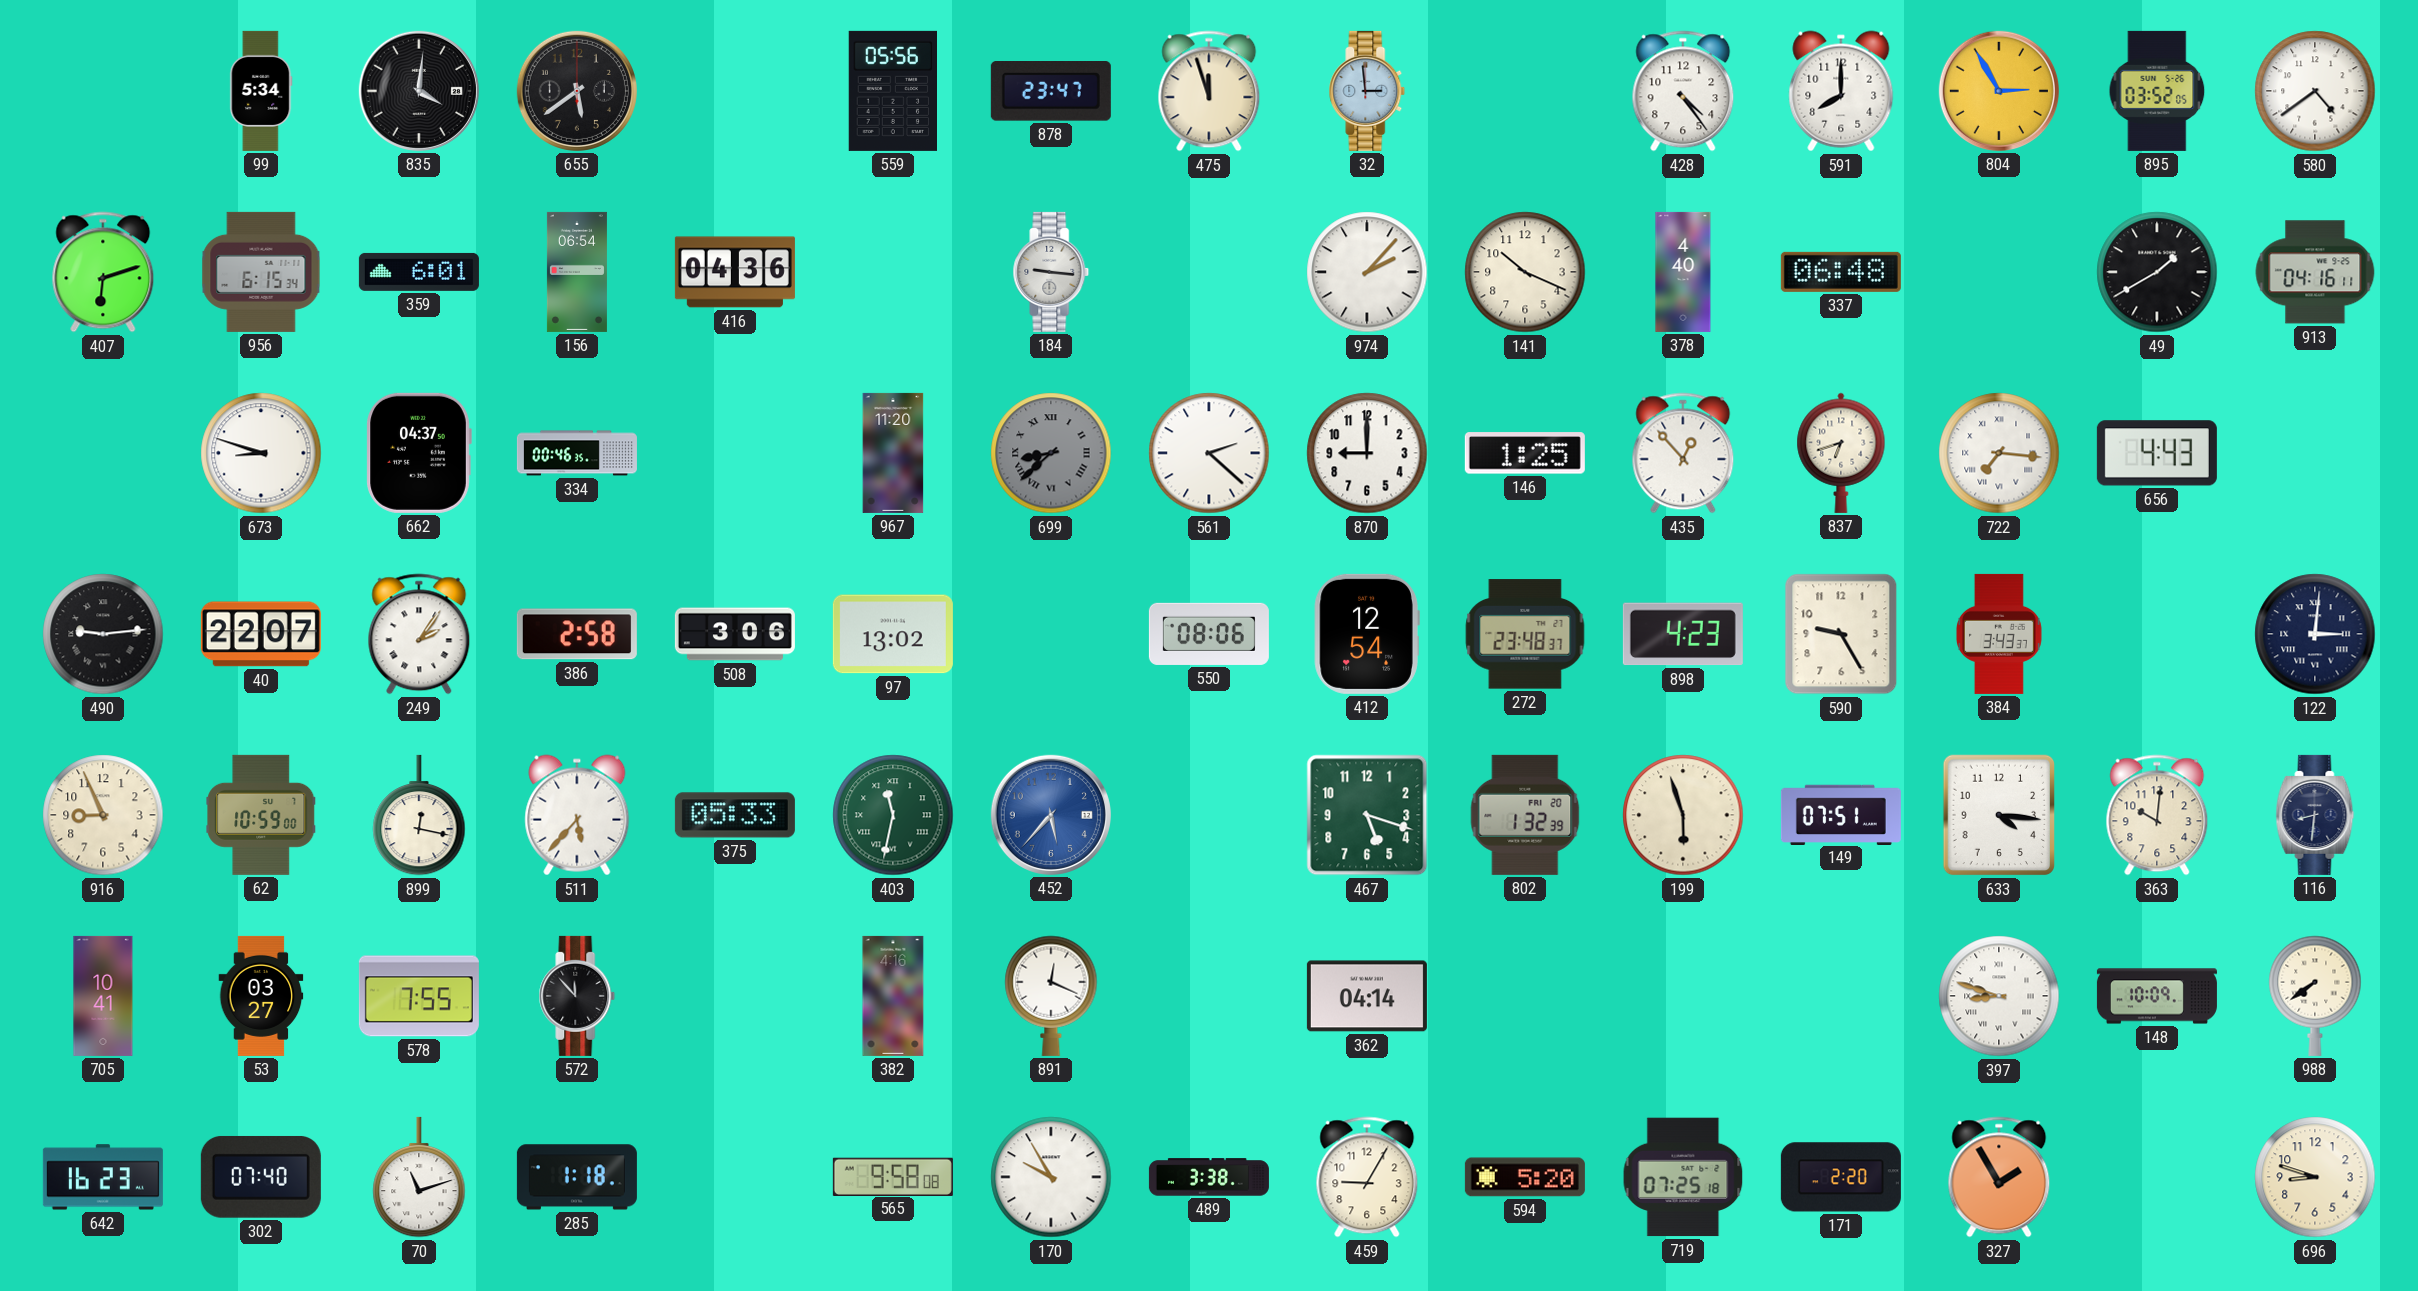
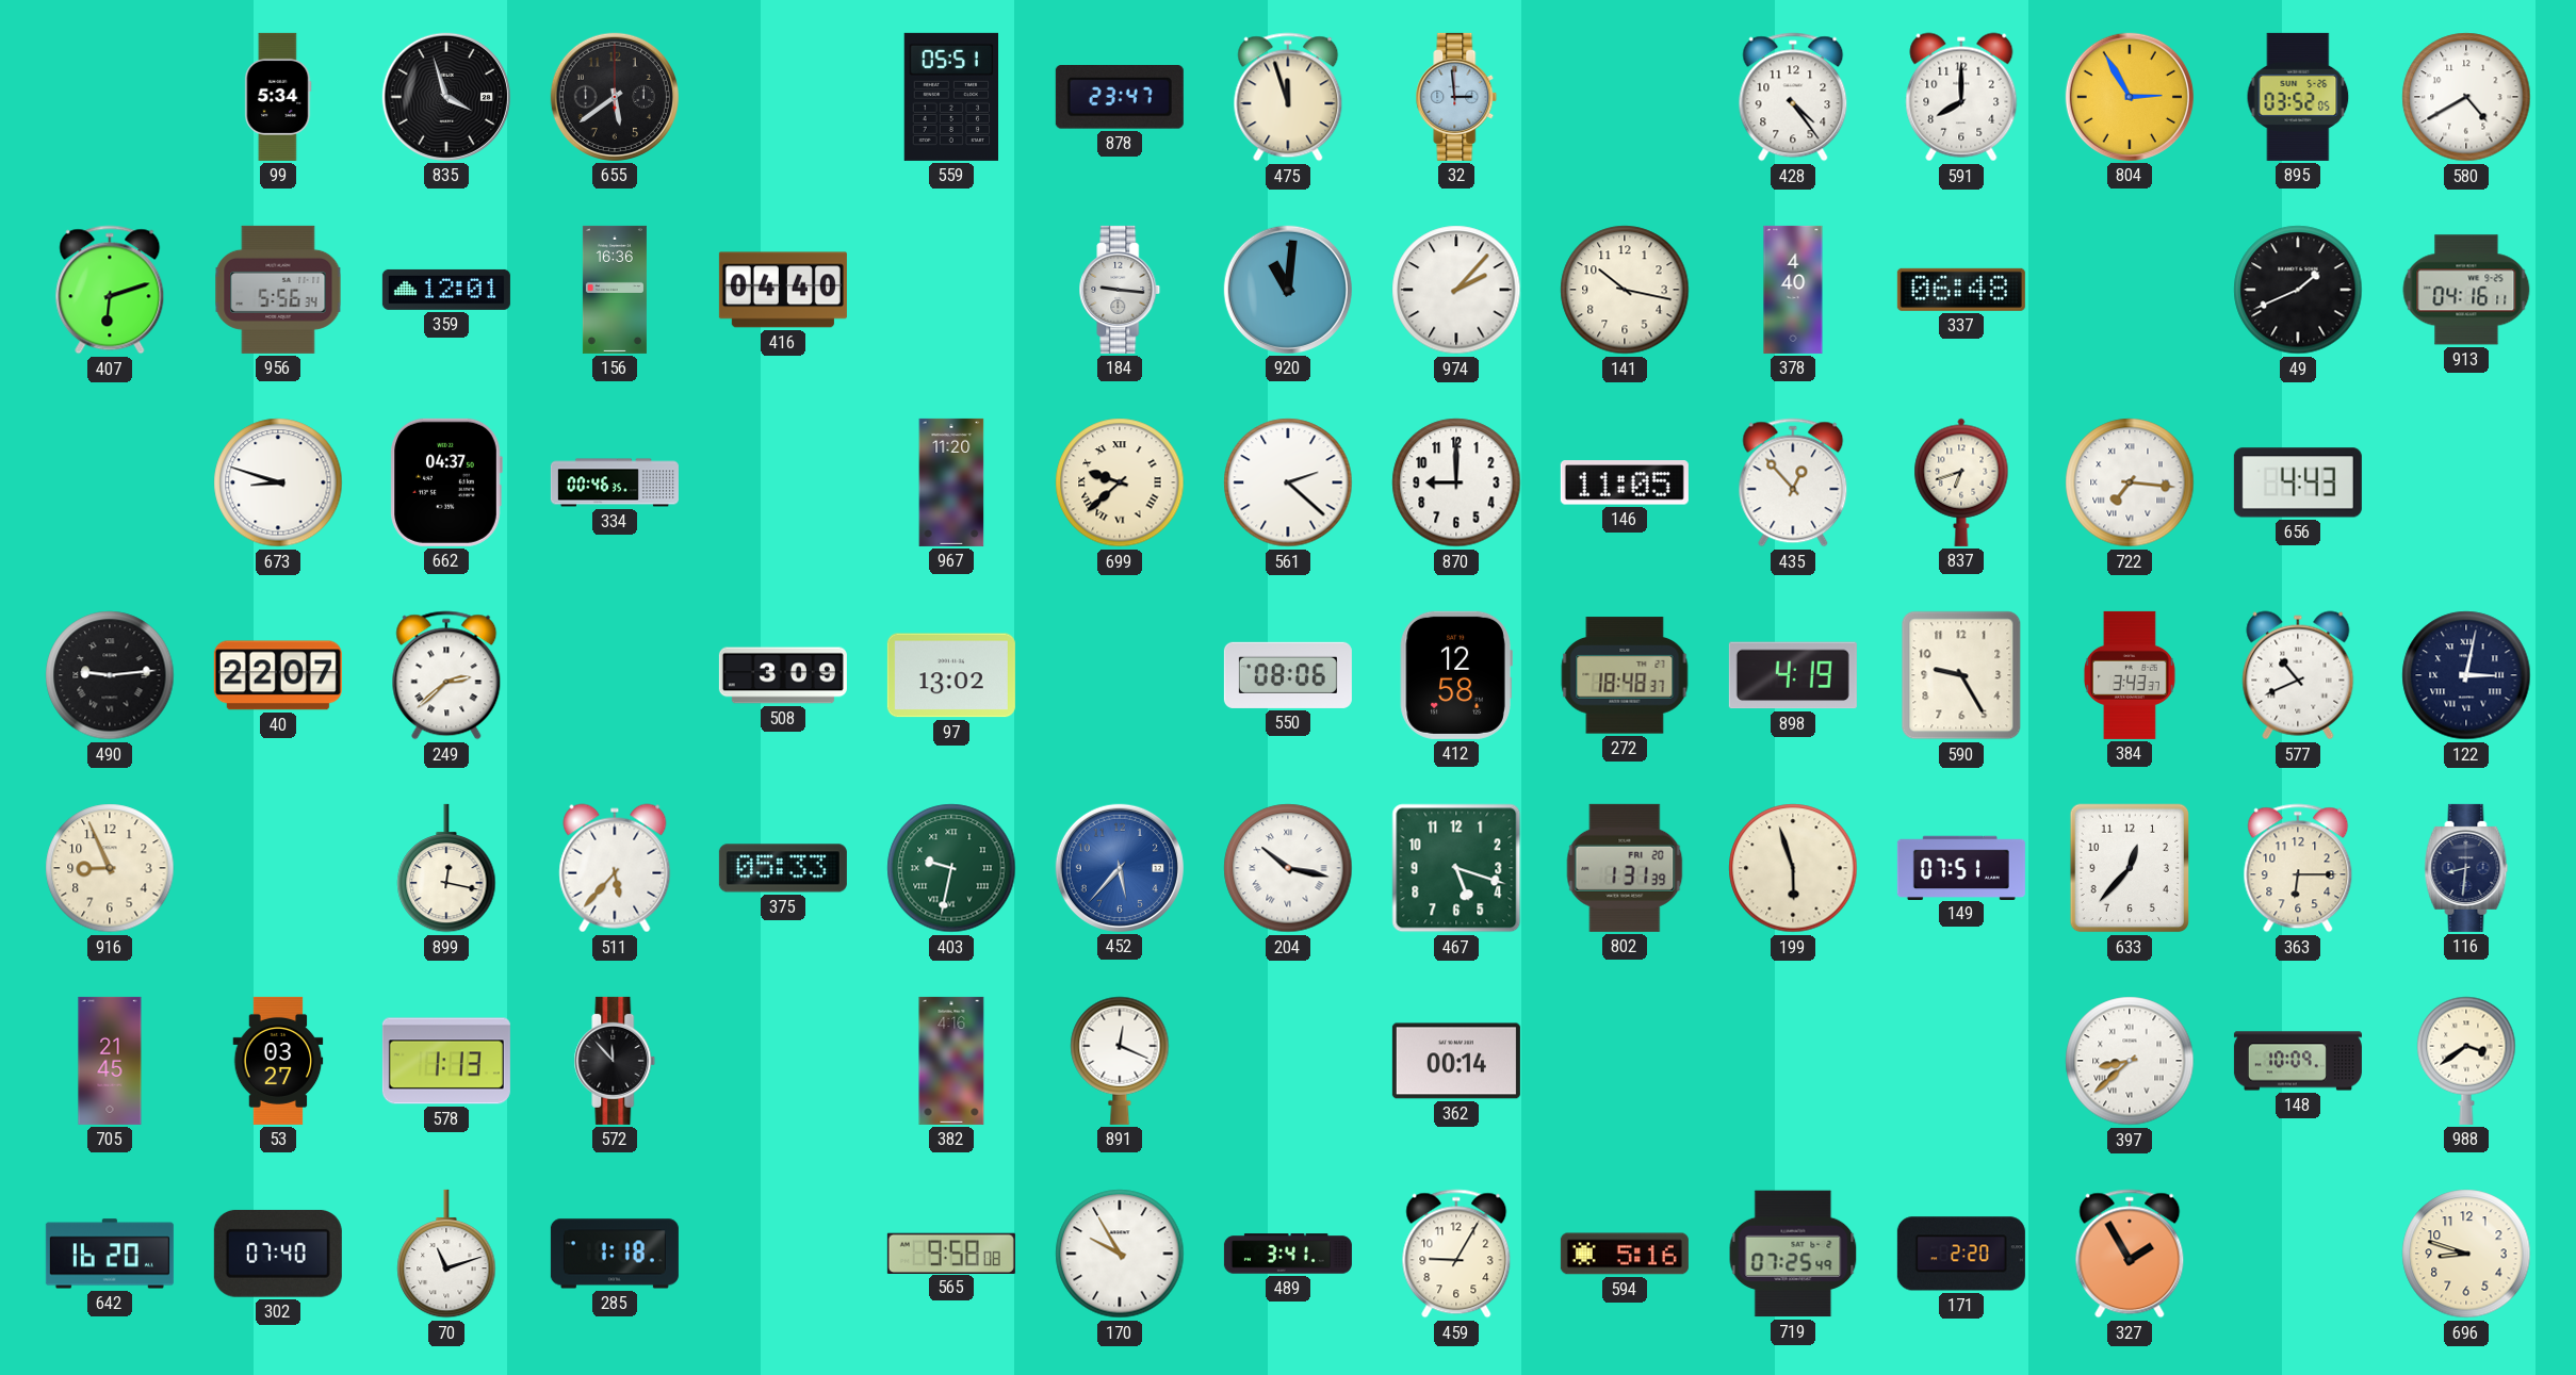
835: 4:01 -> 3:57 (446, 97)
559: 05:56 -> 05:51 (950, 97)
580: 4:39 -> 4:40 (2466, 97)
956: 6:15 -> 5:56 (278, 290)
359: 6:01 -> 12:01 (446, 290)
156: 06:54 -> 16:36 (615, 290)
416: 04:36 -> 04:40 (783, 290)
920: none -> 11:01 (1288, 290)
141: 10:19 -> 10:17 (1625, 290)
49: 1:40 -> 1:41 (2298, 290)
699: 8:38 -> 9:38 (1120, 482)
699 dial: grey -> cream (1120, 482)
146: 1:25 -> 11:05 (1625, 482)
249: 2:06 -> 2:38 (446, 675)
386: 2:58 -> none (577, 634)
508: 3:06 -> 3:09 (783, 675)
412: 12:54 -> 12:58 (1456, 675)
272: 23:48 -> 18:48 (1625, 675)
898: 4:23 -> 4:19 (1793, 675)
577: none -> 10:41 (2298, 675)
122: 3:01 -> 3:02 (2466, 675)
62: 10:59 -> none (261, 815)
403: 11:32 -> 9:32 (951, 868)
204: none -> 10:17 (1288, 868)
802: 1:32 -> 1:31 (1625, 868)
633: 4:16 -> 12:37 (2130, 868)
363: 10:01 -> 6:15 (2298, 868)
705: 10:41 -> 21:45 (110, 1061)
578: 7:55 -> 1:13 (446, 1061)
362: 04:14 -> 00:14 (1456, 1061)
397: 8:48 -> 8:38 (2130, 1061)
988: 7:39 -> 3:39 (2466, 1061)
642: 16:23 -> 16:20 (110, 1254)
489: 3:38 -> 3:41 (1288, 1254)
594: 5:20 -> 5:16 (1625, 1254)
719: 07:25:18 -> 07:25:49 (1793, 1254)
